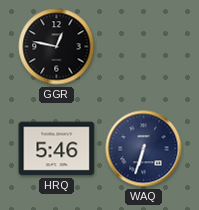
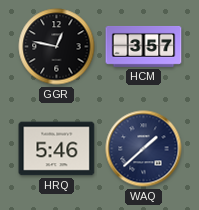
HCM: none -> 3:57 (144, 47)
WAQ: 6:33 -> 1:38 (144, 149)
